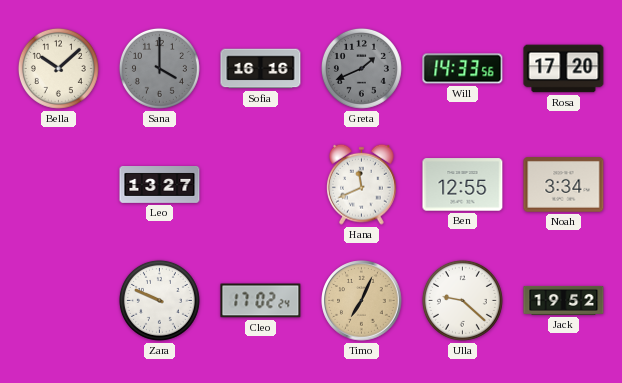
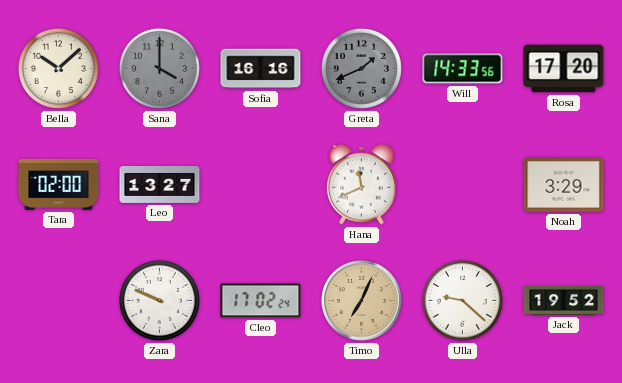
Tara: none -> 02:00 (59, 184)
Ben: 12:55 -> none (463, 185)
Noah: 3:34 -> 3:29 (564, 185)
